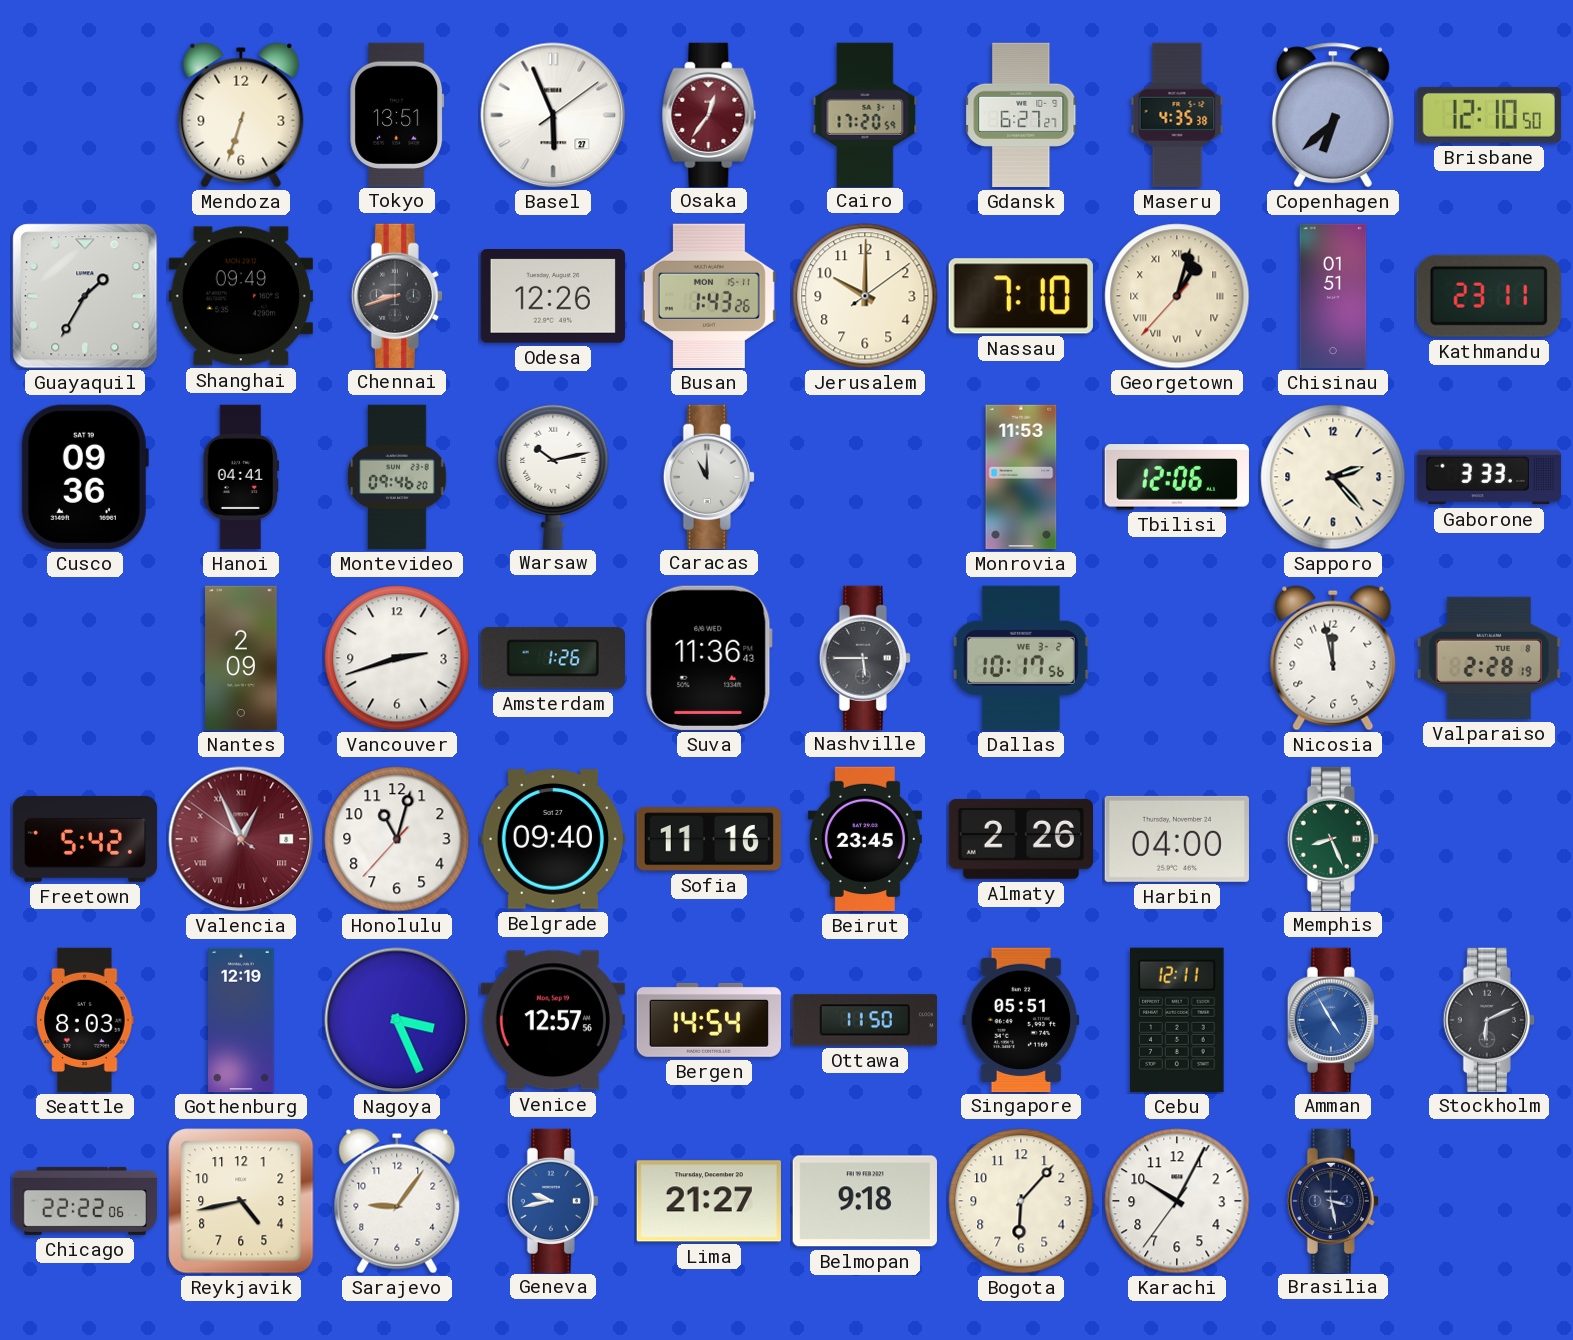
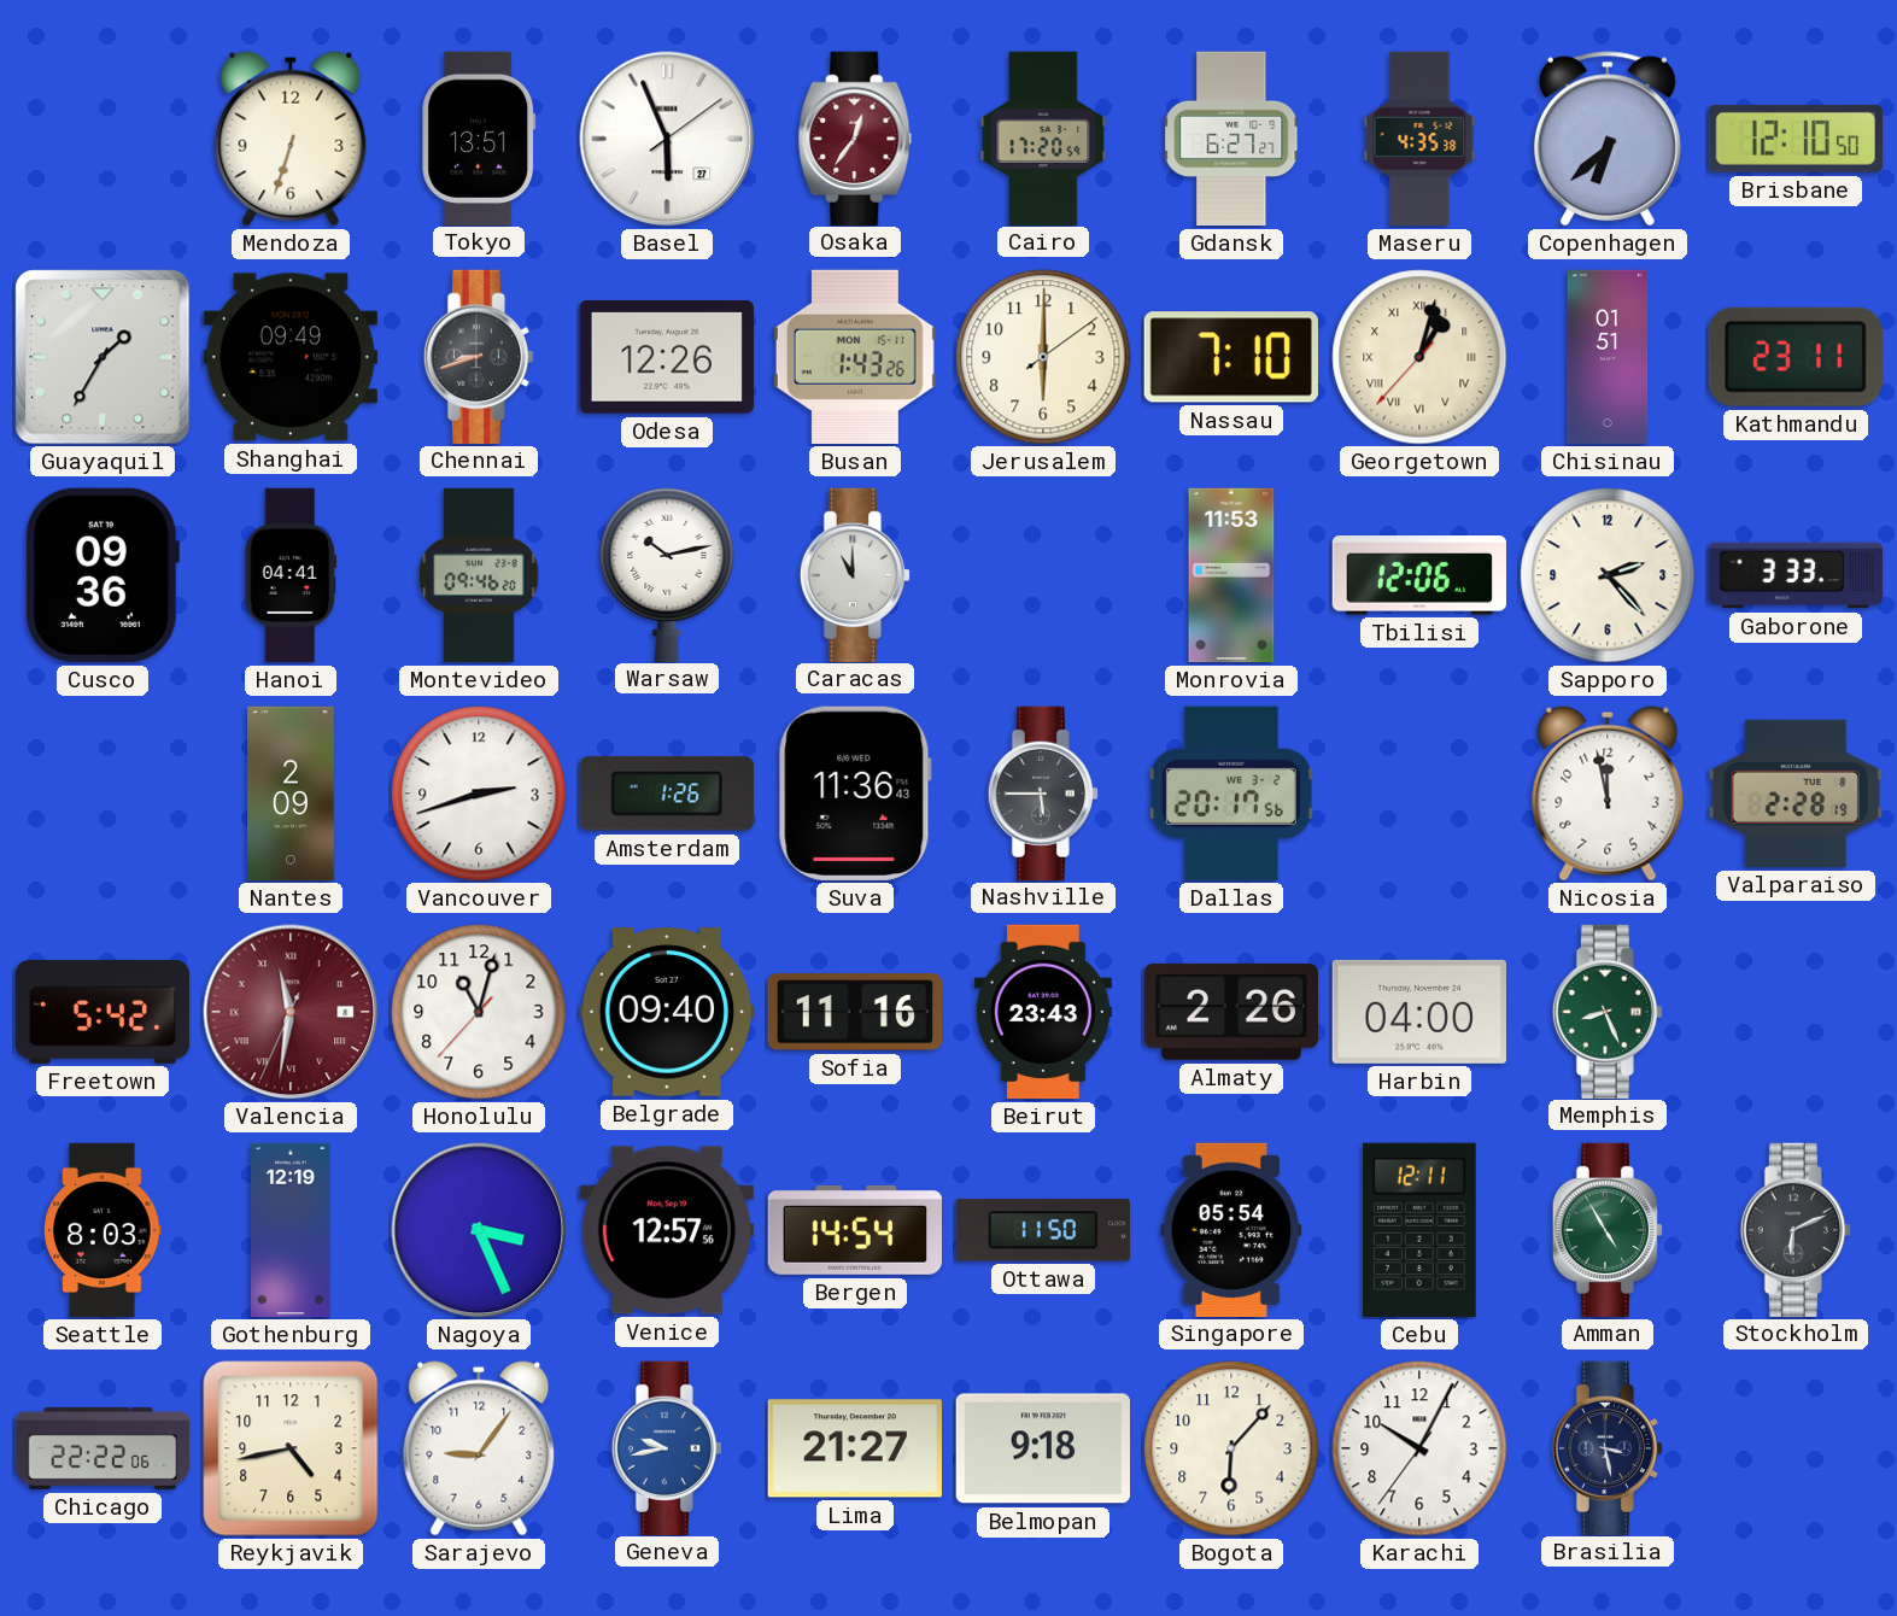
Jerusalem: 10:00 -> 6:00 (1043, 357)
Dallas: 10:17 -> 20:17 (1231, 794)
Valencia: 12:55 -> 11:31 (291, 1012)
Beirut: 23:45 -> 23:43 (1043, 1012)
Singapore: 05:51 -> 05:54 (1231, 1229)
Amman dial: blue -> green (1608, 1229)
